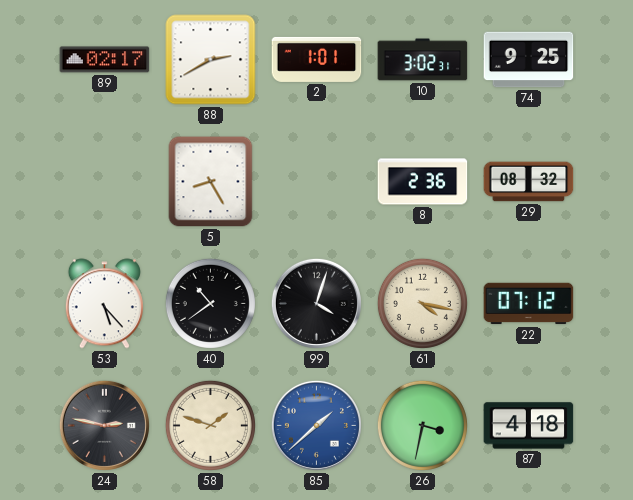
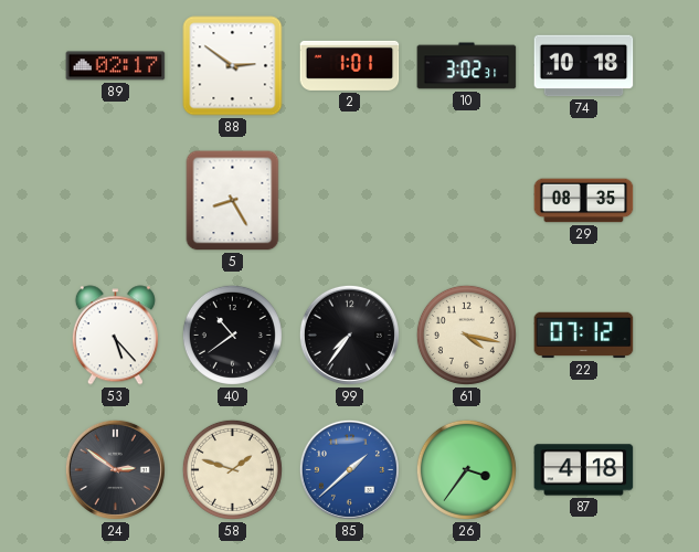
88: 2:40 -> 2:51 (233, 66)
74: 9:25 -> 10:18 (584, 66)
8: 2:36 -> none (423, 182)
29: 08:32 -> 08:35 (584, 201)
99: 4:03 -> 7:36 (349, 335)
24: 2:47 -> 2:51 (115, 469)
26: 3:32 -> 3:36 (466, 469)
